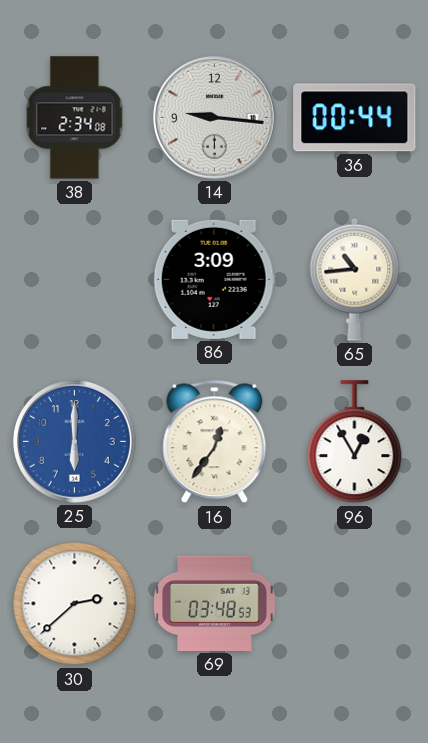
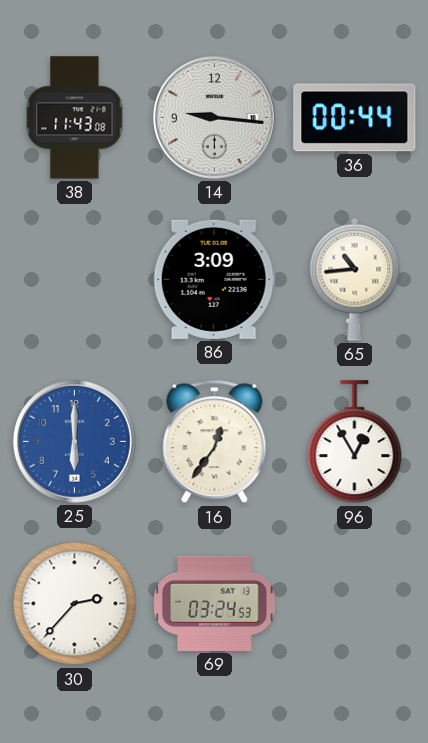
38: 2:34 -> 11:43 (75, 118)
30: 2:38 -> 2:37 (75, 604)
69: 03:48 -> 03:24 (215, 603)
